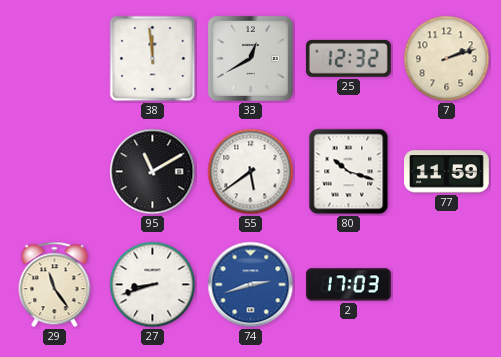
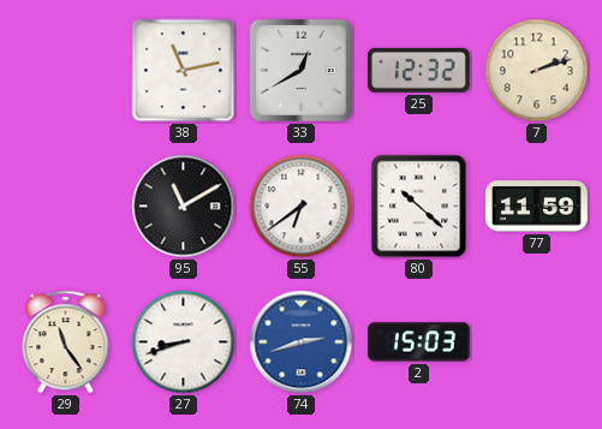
38: 11:59 -> 11:13 (184, 71)
55: 5:39 -> 6:39 (302, 207)
80: 10:18 -> 10:22 (419, 207)
2: 17:03 -> 15:03 (419, 342)
